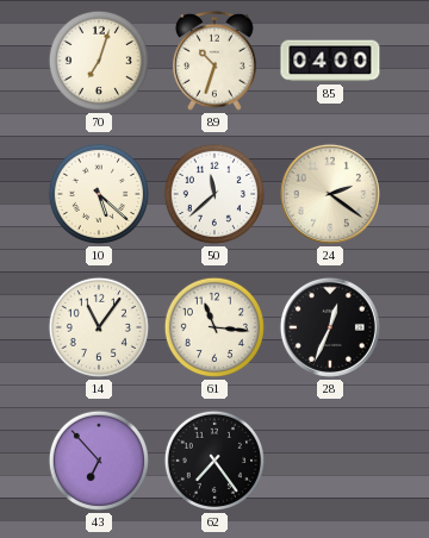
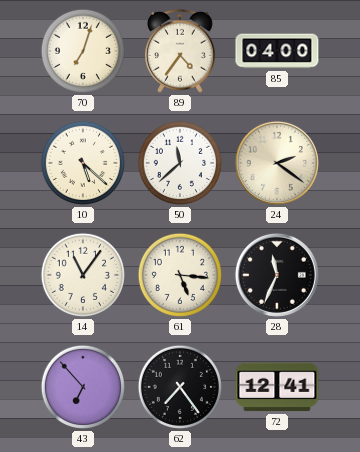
89: 10:33 -> 4:36 (181, 51)
61: 11:16 -> 5:16 (180, 275)
28: 12:34 -> 11:34 (277, 275)
72: none -> 12:41 (277, 387)
